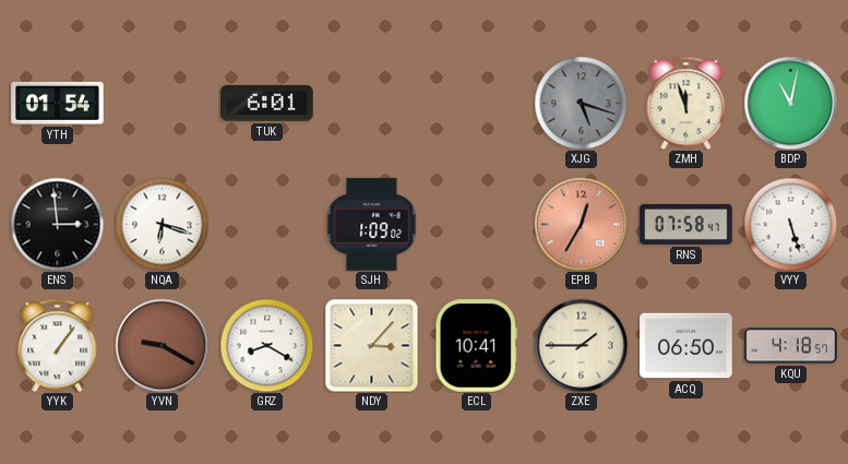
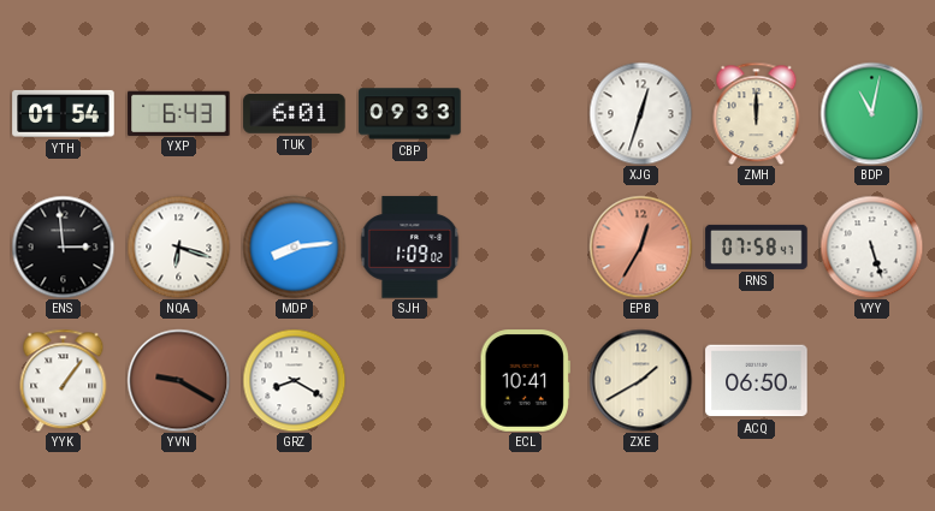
YXP: none -> 6:43 (179, 113)
CBP: none -> 09:33 (410, 114)
XJG: 5:18 -> 12:33 (640, 113)
XJG dial: grey -> white (640, 113)
ZMH: 11:57 -> 12:00 (757, 113)
MDP: none -> 8:14 (294, 246)
NDY: 3:07 -> none (371, 345)
ZXE: 1:45 -> 1:40 (640, 380)
KQU: 4:18 -> none (791, 346)
